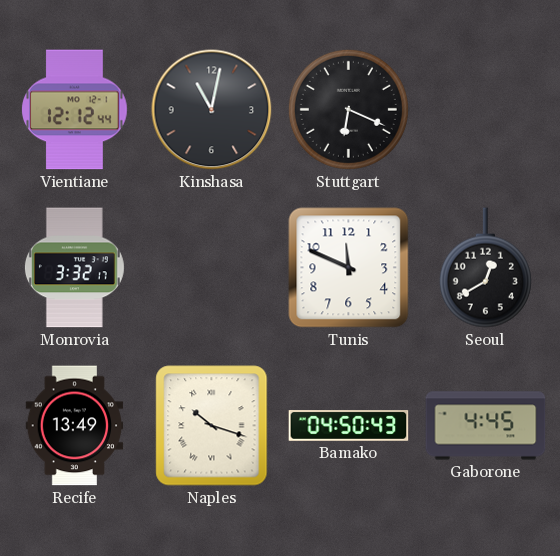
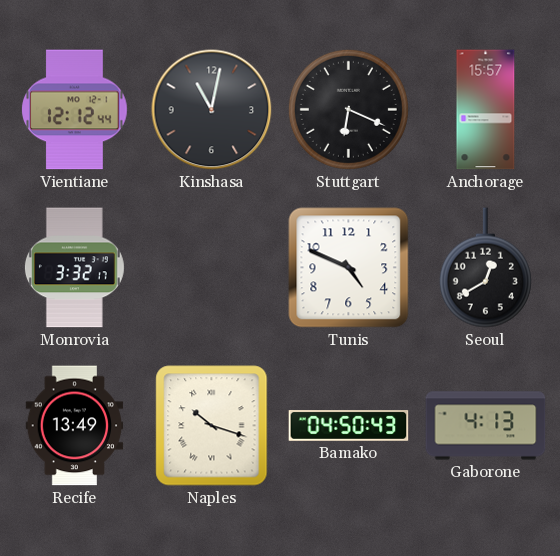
Anchorage: none -> 15:57 (486, 110)
Tunis: 11:49 -> 4:49 (349, 268)
Gaborone: 4:45 -> 4:13 (486, 426)
